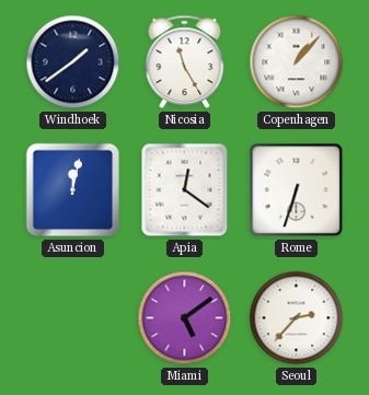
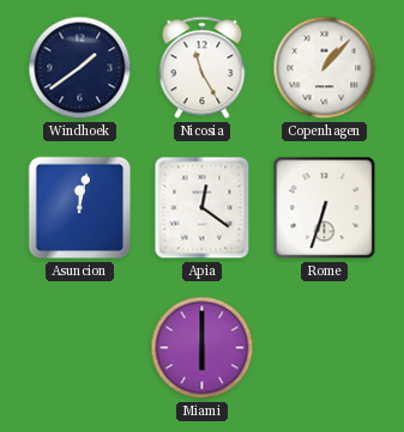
Miami: 5:09 -> 6:00 (203, 348)
Seoul: 2:37 -> none (297, 318)
